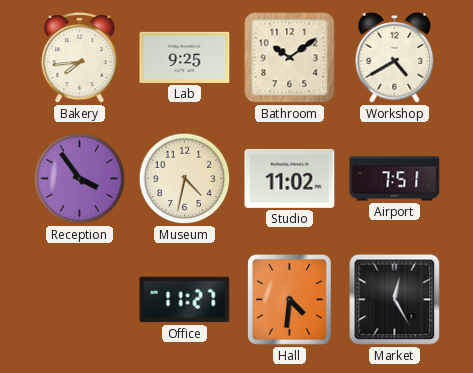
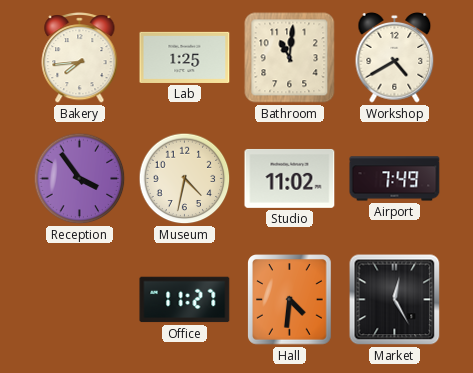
Lab: 9:25 -> 1:25 (185, 57)
Bathroom: 10:09 -> 11:01 (290, 58)
Airport: 7:51 -> 7:49 (395, 179)
